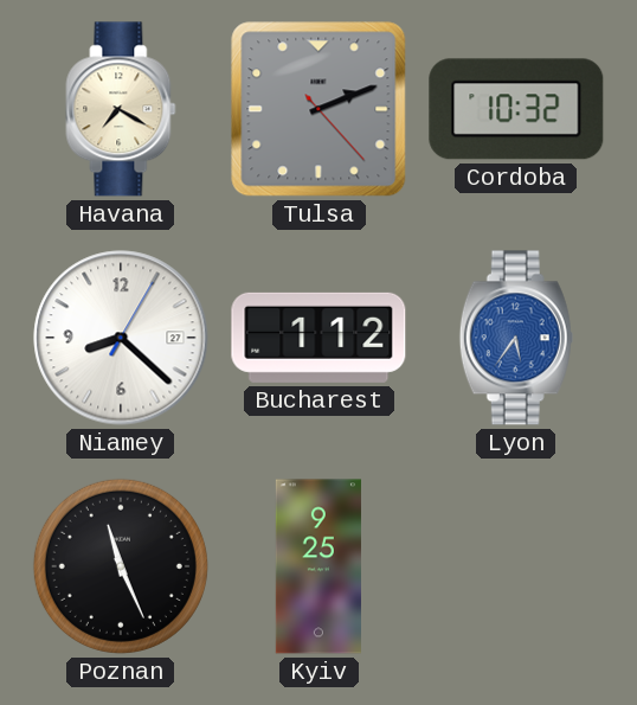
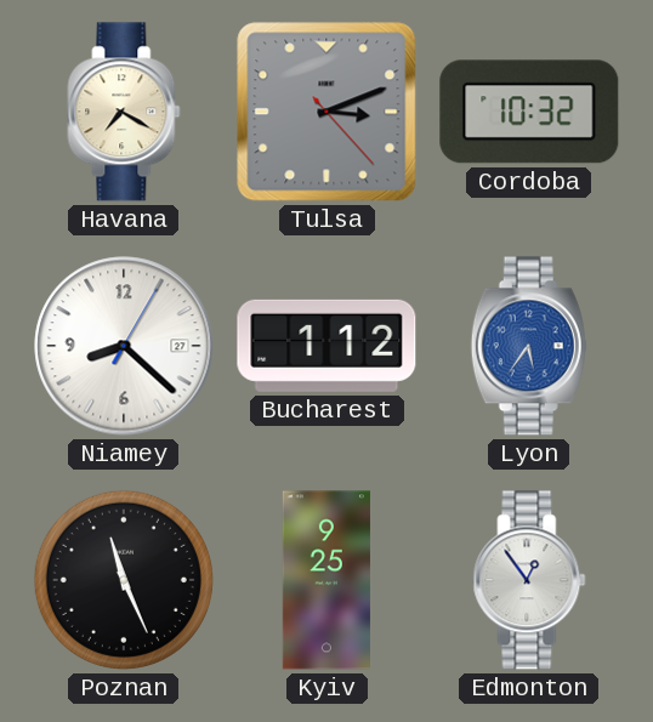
Tulsa: 2:11 -> 3:11 (326, 112)
Edmonton: none -> 12:54 (529, 580)
